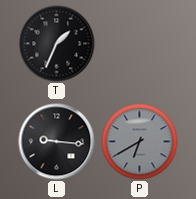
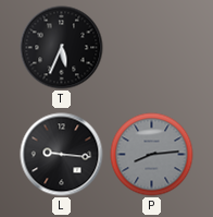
T: 1:34 -> 5:34 (62, 48)
P: 6:40 -> 8:14 (152, 155)
